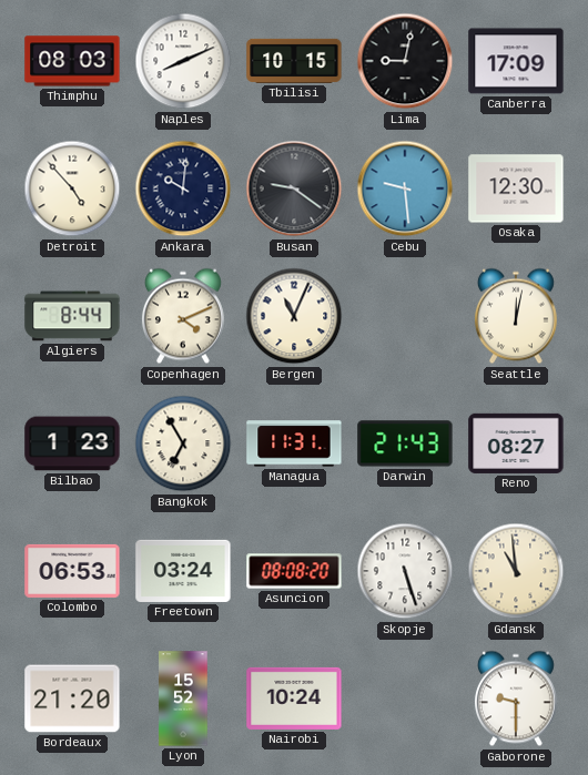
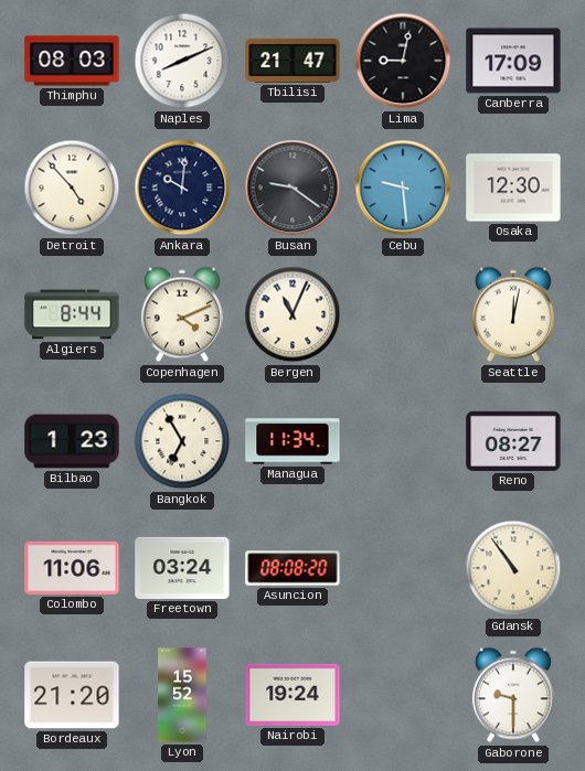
Tbilisi: 10:15 -> 21:47 (292, 61)
Managua: 11:31 -> 11:34 (292, 441)
Darwin: 21:43 -> none (405, 443)
Colombo: 06:53 -> 11:06 (72, 568)
Skopje: 5:27 -> none (405, 571)
Gdansk: 10:59 -> 10:54 (513, 568)
Nairobi: 10:24 -> 19:24 (292, 695)
